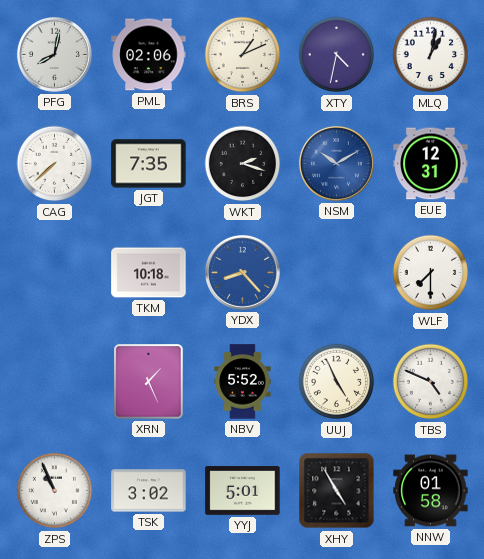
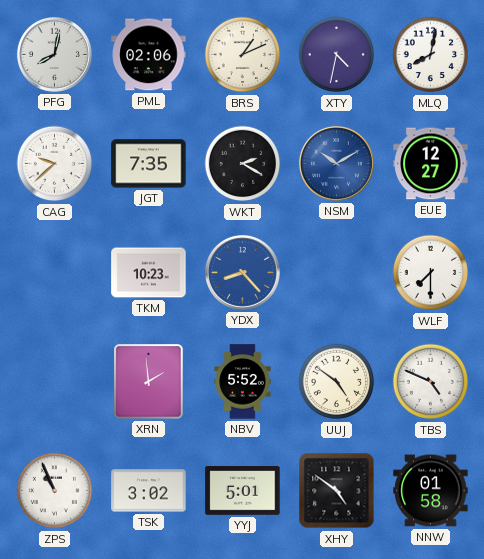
MLQ: 1:02 -> 8:02 (431, 55)
CAG: 7:38 -> 9:38 (55, 164)
WKT: 2:18 -> 2:20 (243, 164)
EUE: 12:31 -> 12:27 (431, 164)
TKM: 10:18 -> 10:23 (149, 273)
XRN: 1:26 -> 1:59 (149, 382)
UUJ: 4:56 -> 4:51 (337, 382)
XHY: 4:55 -> 4:51 (337, 491)
